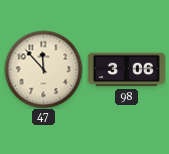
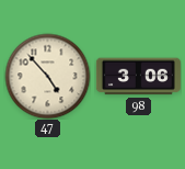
47: 11:53 -> 4:53 (47, 76)
